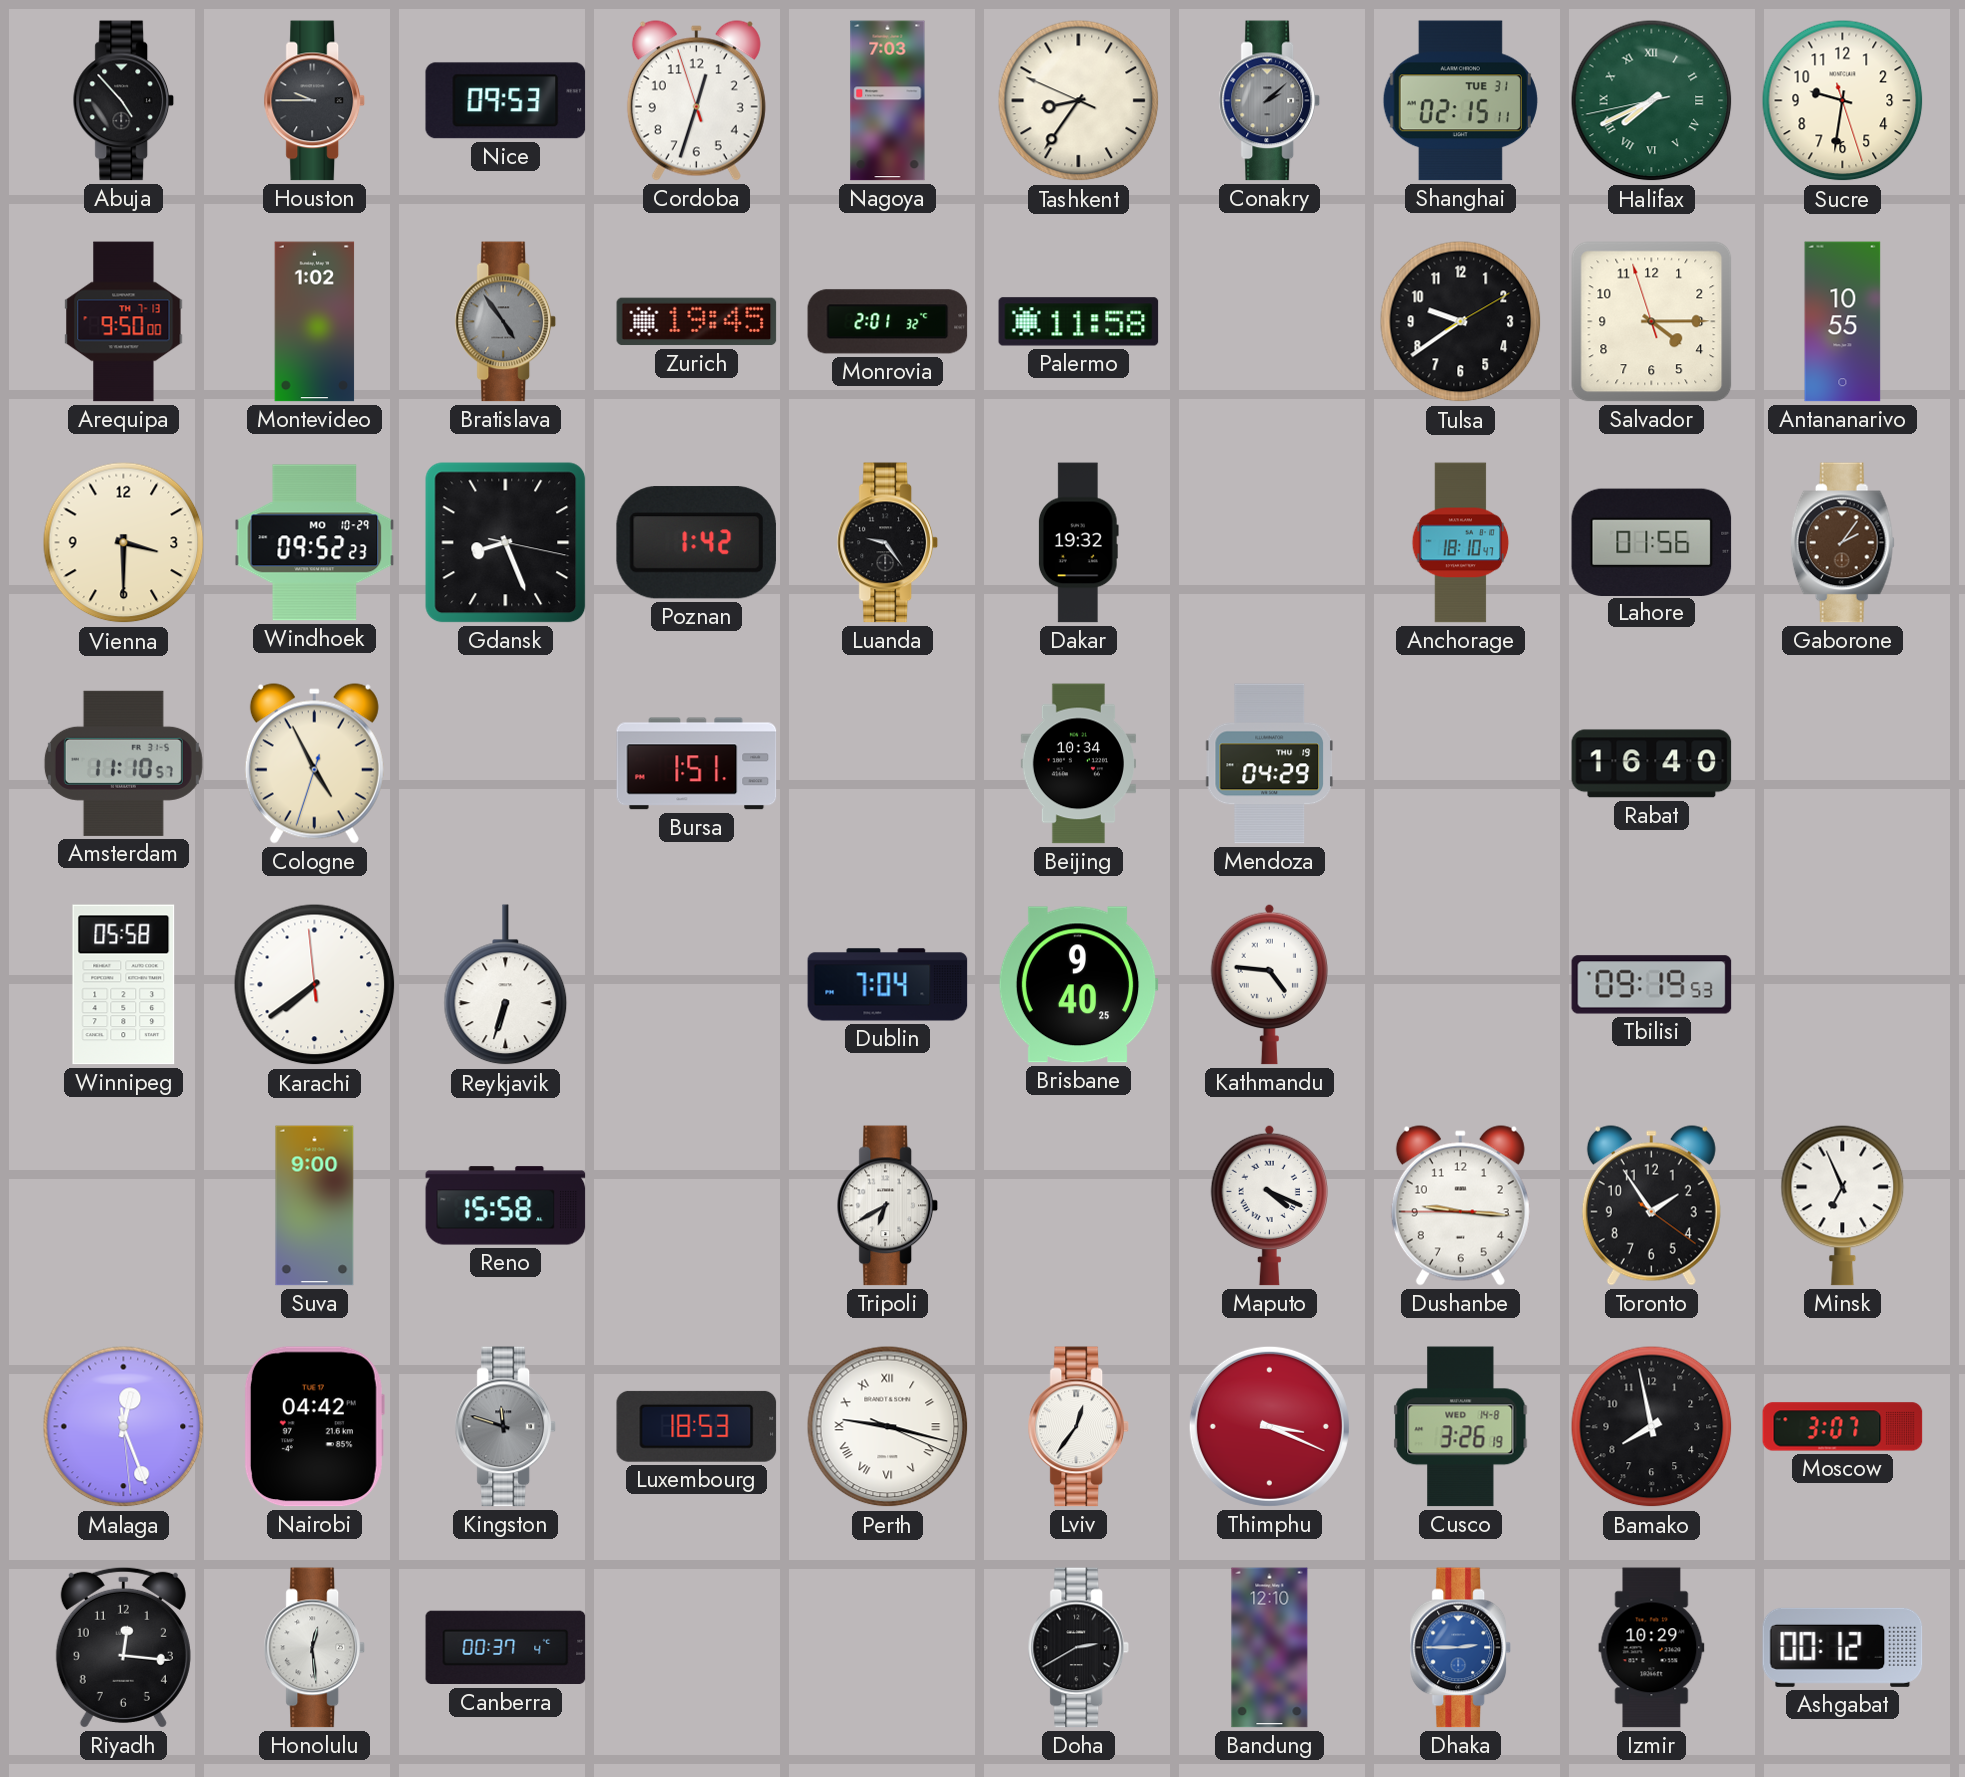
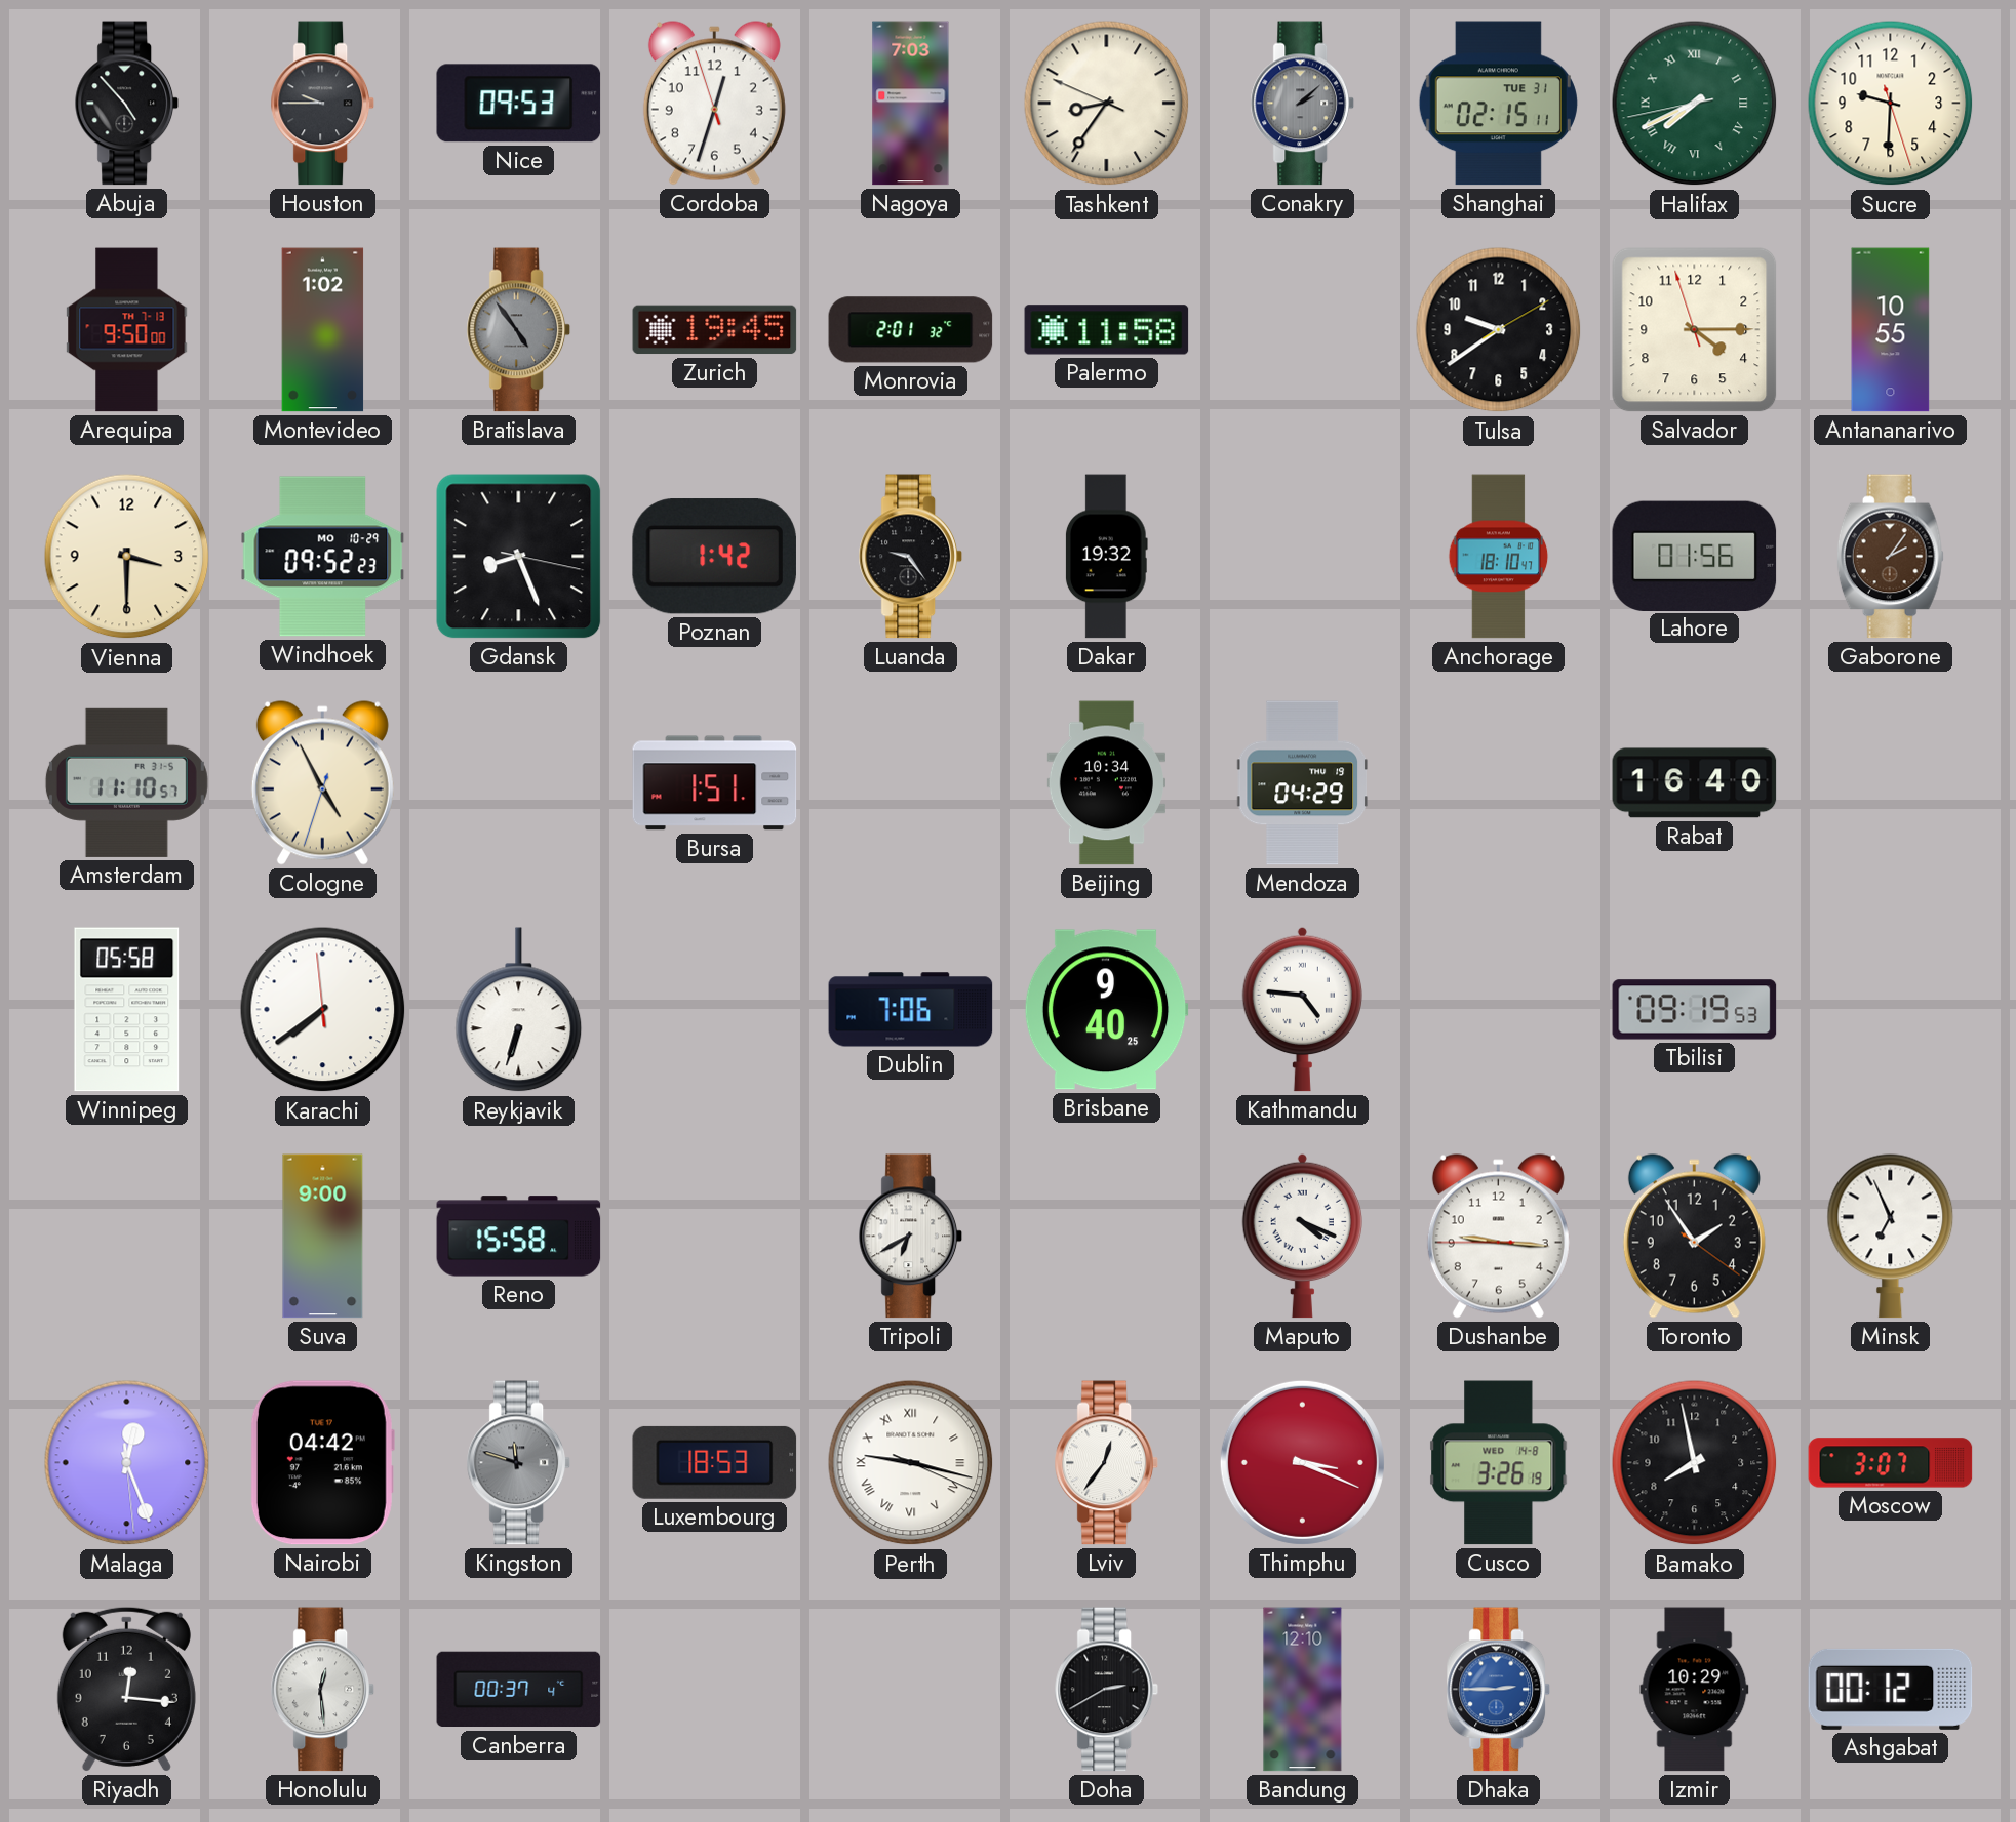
Sucre: 9:31 -> 9:30 (1891, 104)
Dublin: 7:04 -> 7:06 (911, 1010)
